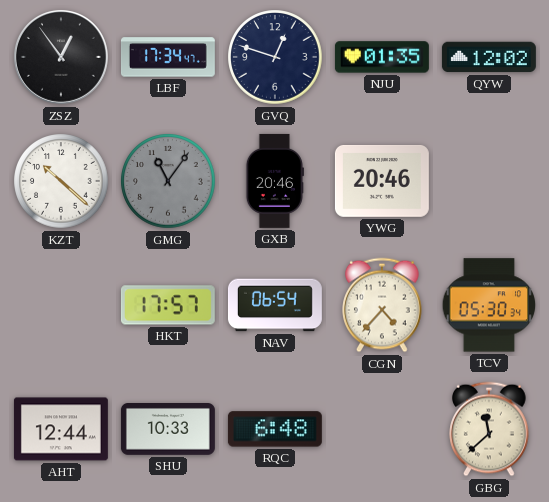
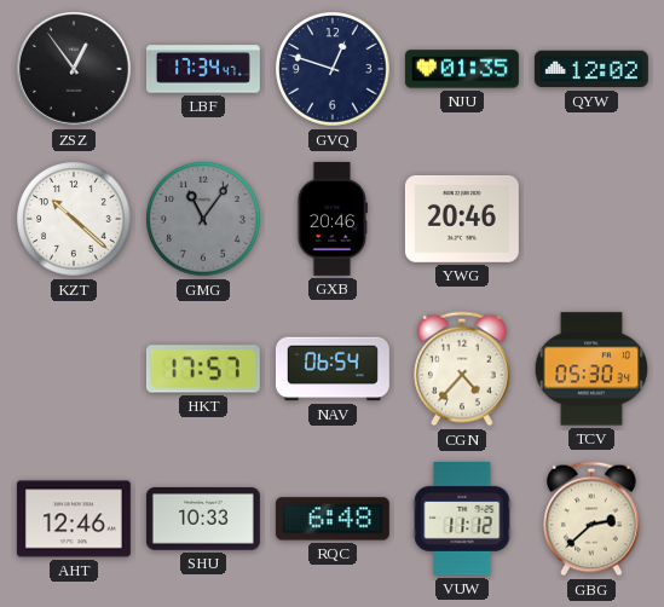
AHT: 12:44 -> 12:46 (74, 519)
VUW: none -> 11:12 (462, 519)
GBG: 11:38 -> 2:38 (591, 519)
